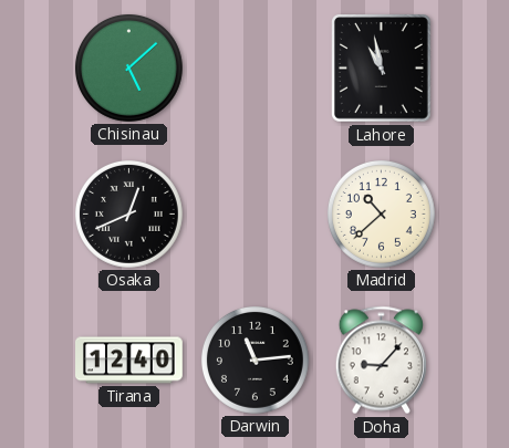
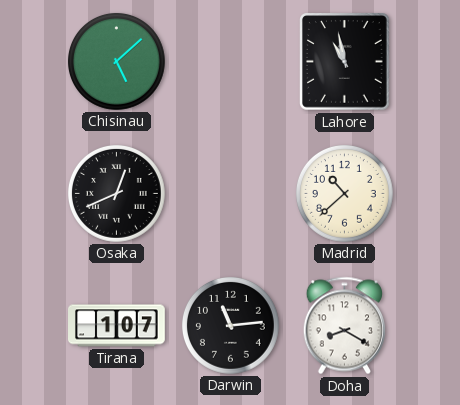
Tirana: 12:40 -> 1:07 (117, 326)
Doha: 9:07 -> 8:20 (344, 326)
